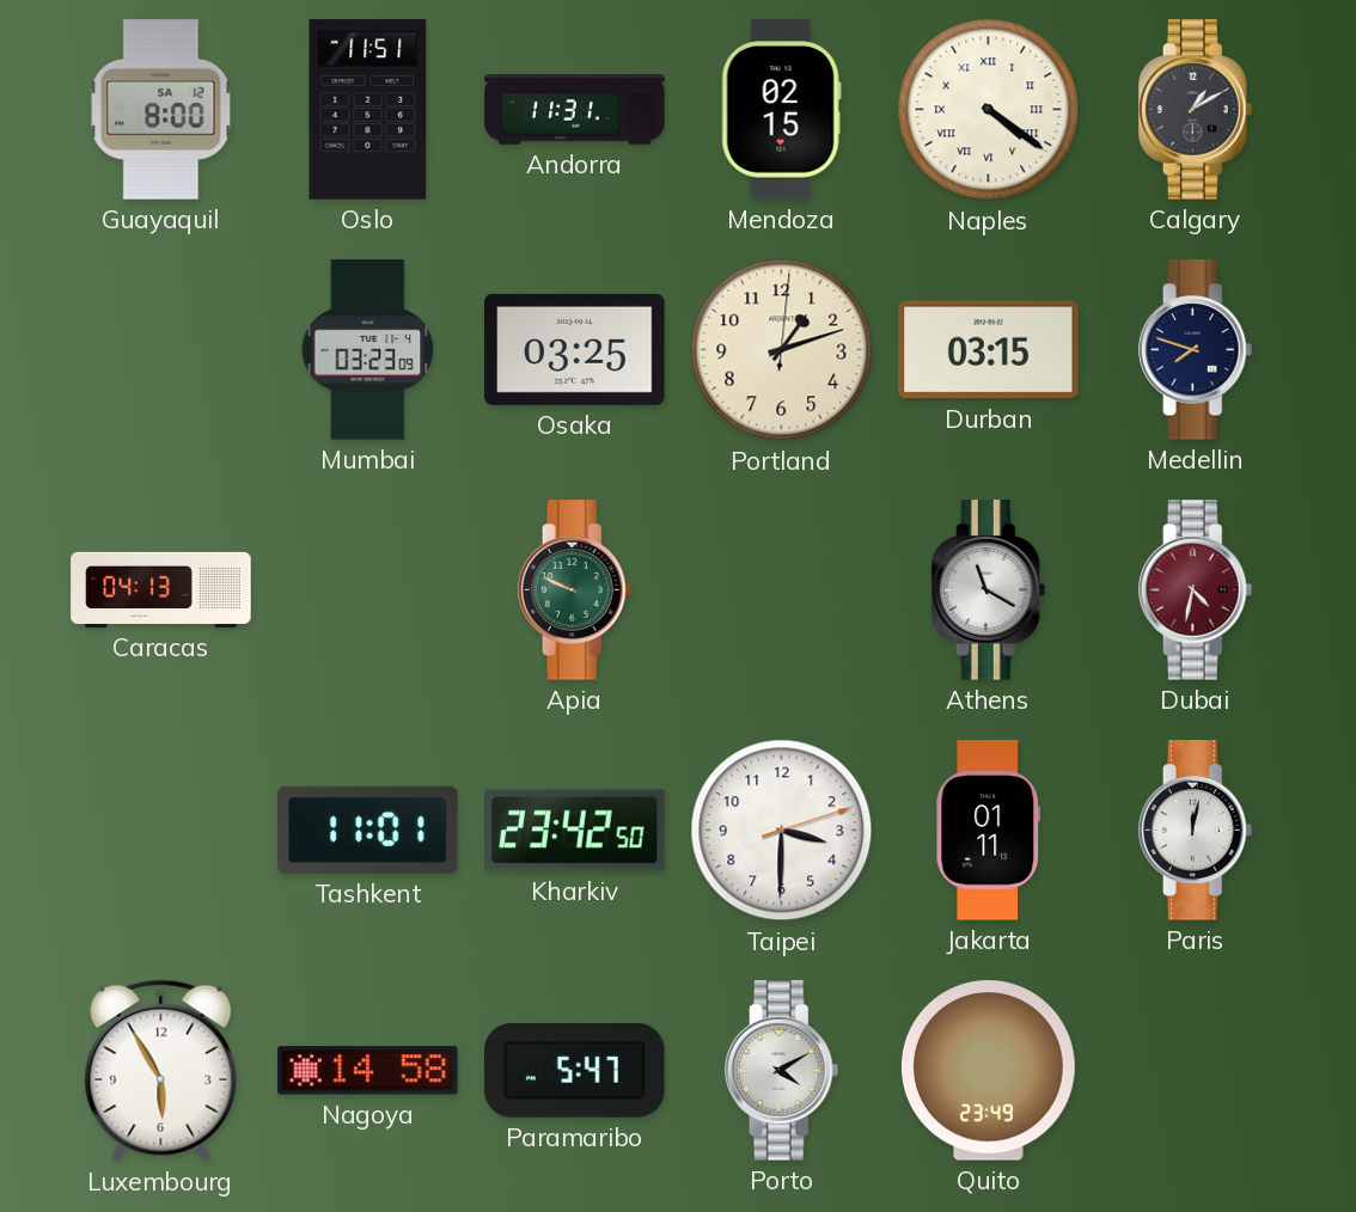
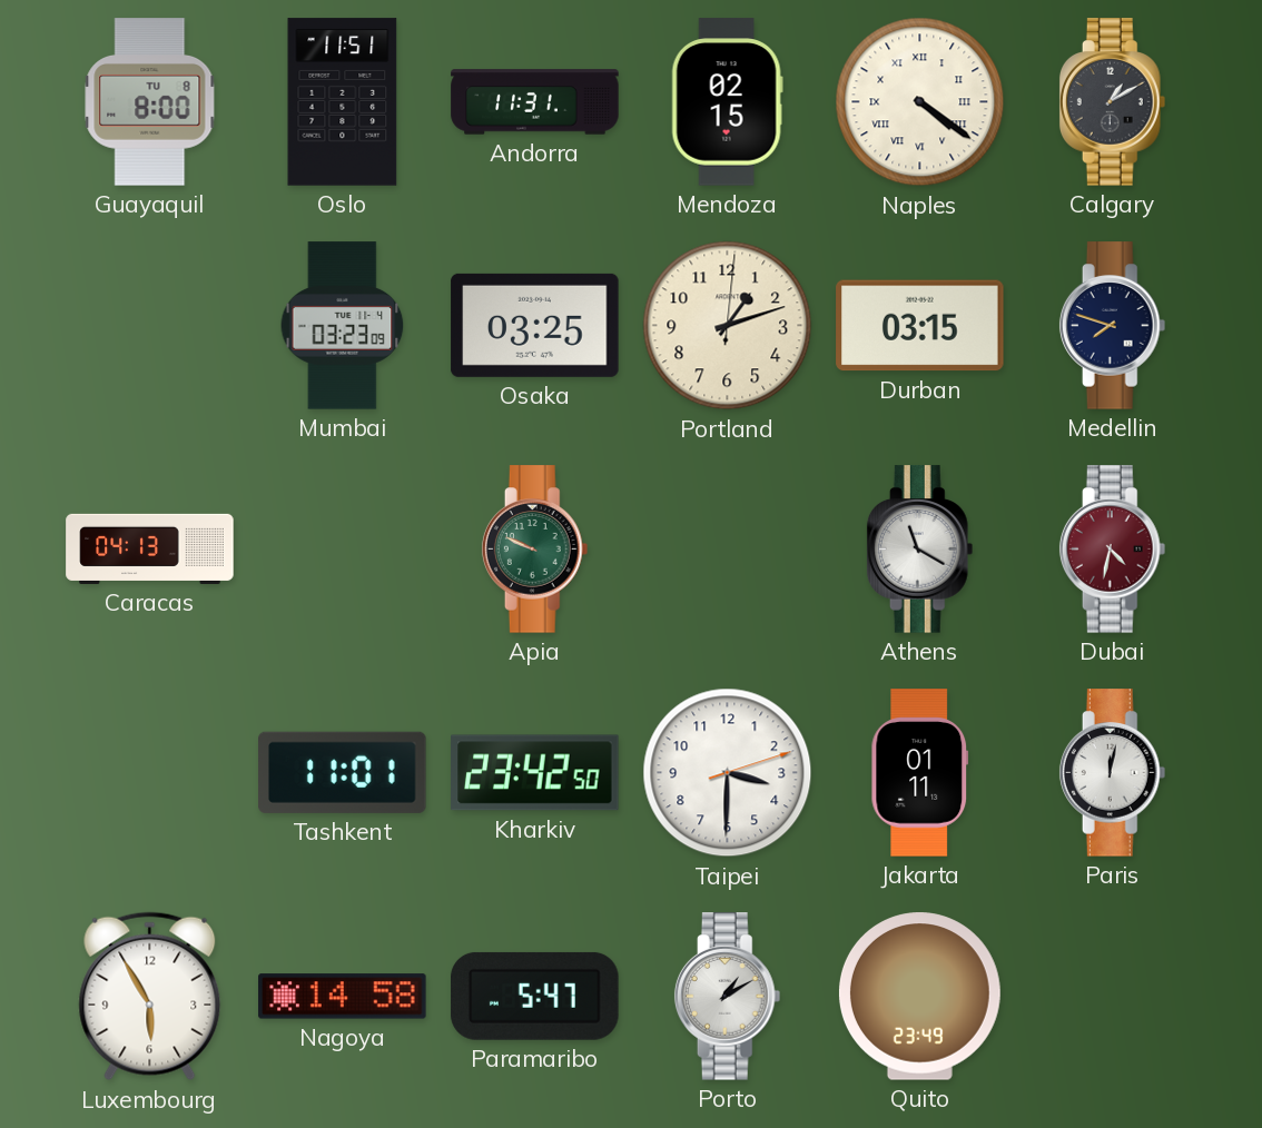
Guayaquil date: SA 12 -> TU 8 (150, 102)
Porto: 4:10 -> 1:10 (728, 997)
